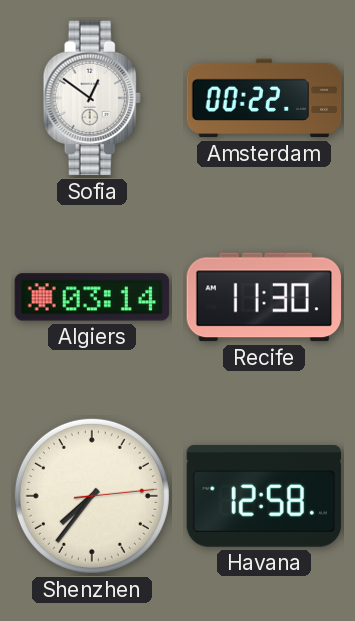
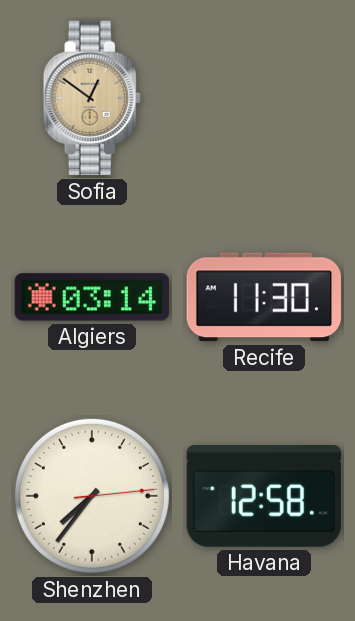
Sofia dial: white -> champagne (92, 98)
Amsterdam: 00:22 -> none (264, 98)
